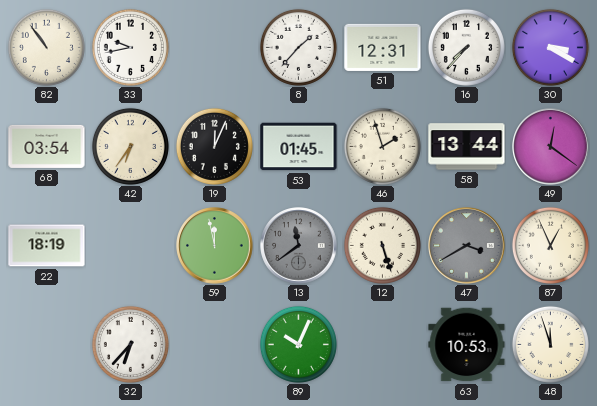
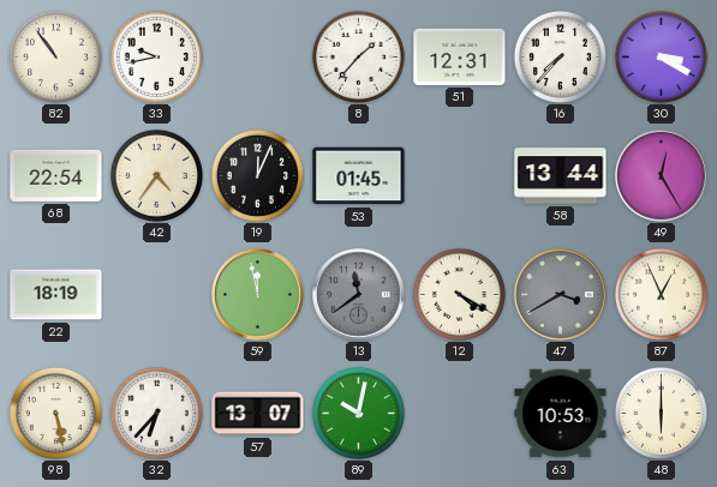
68: 03:54 -> 22:54 (56, 175)
42: 6:36 -> 4:36 (156, 175)
46: 1:57 -> none (382, 146)
49: 12:21 -> 12:25 (662, 176)
12: 5:27 -> 4:20 (459, 294)
98: none -> 5:28 (55, 413)
57: none -> 13:07 (258, 414)
89: 10:04 -> 10:02 (358, 413)
48: 11:57 -> 6:00 (661, 413)
